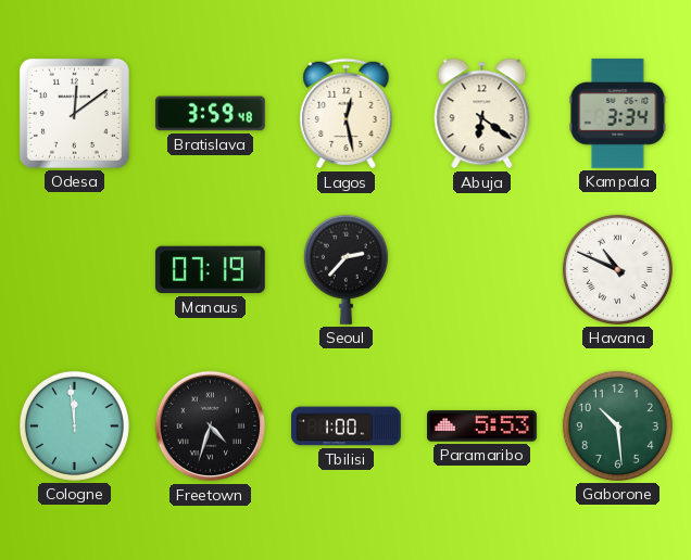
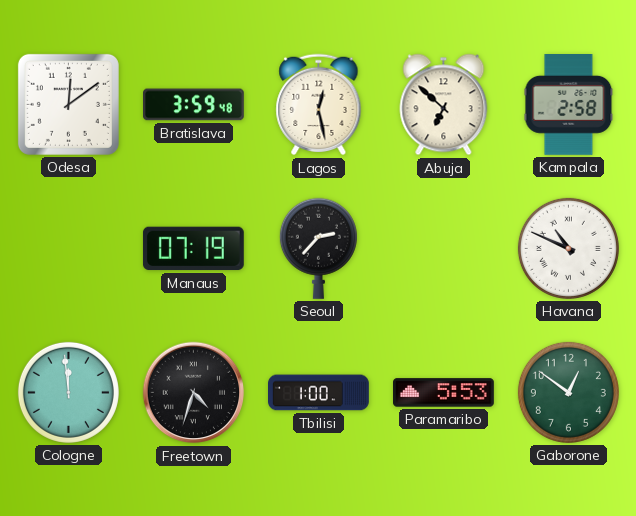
Abuja: 6:21 -> 6:52 (444, 105)
Kampala: 3:34 -> 2:58 (569, 105)
Gaborone: 10:29 -> 12:51 (568, 392)
